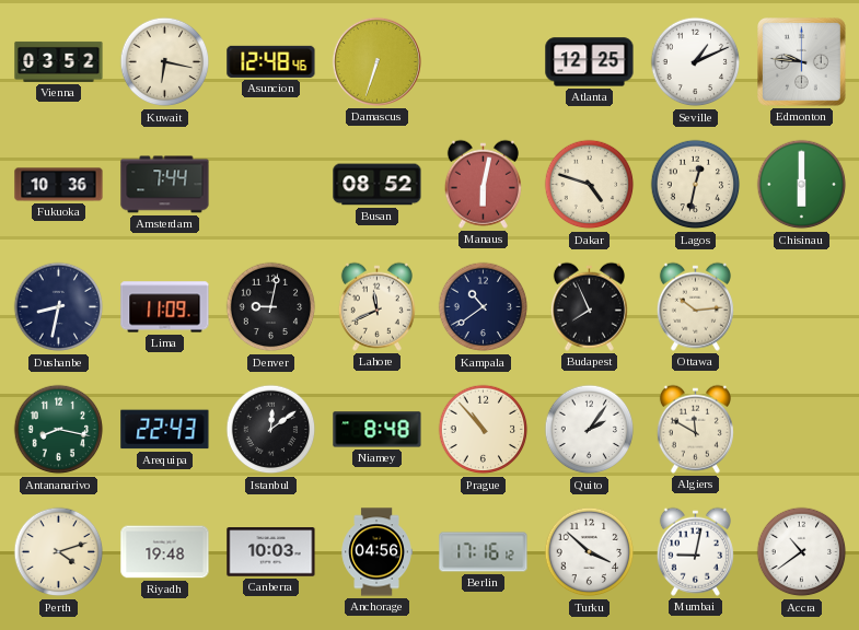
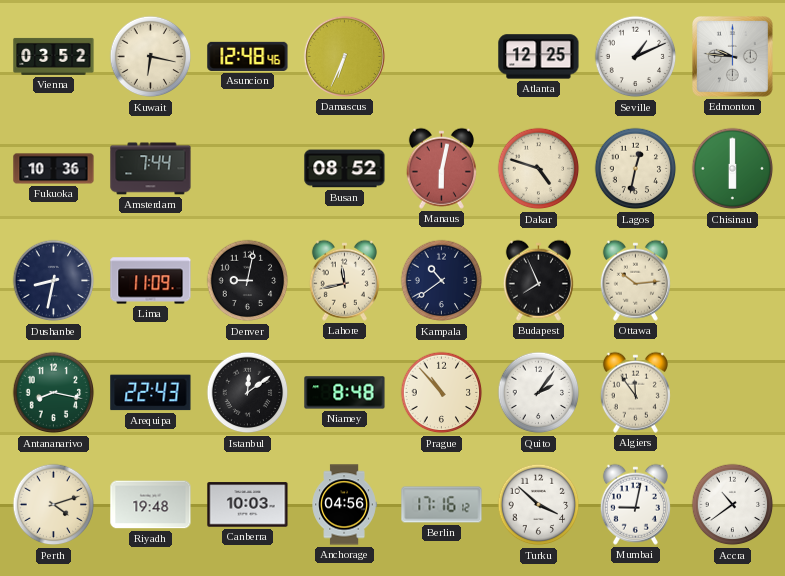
Damascus: 6:33 -> 6:34 (344, 56)
Lahore: 11:41 -> 11:43 (344, 280)
Algiers: 11:50 -> 11:54 (635, 392)
